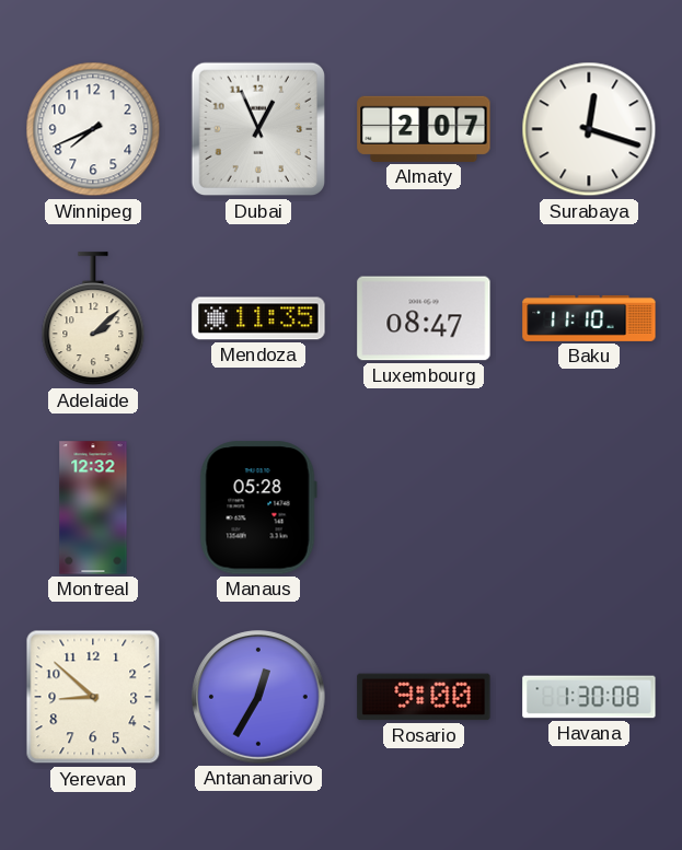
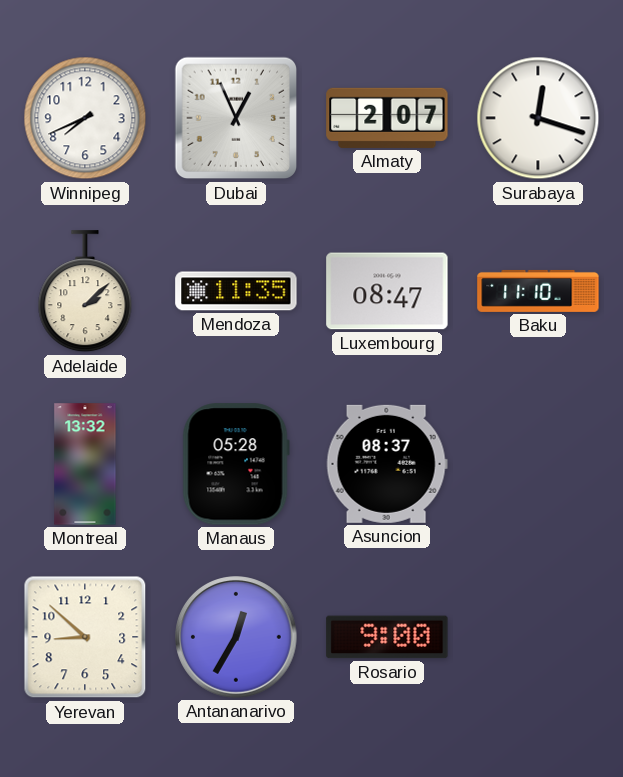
Montreal: 12:32 -> 13:32 (85, 464)
Asuncion: none -> 08:37 (387, 464)
Havana: 1:30 -> none (589, 697)
